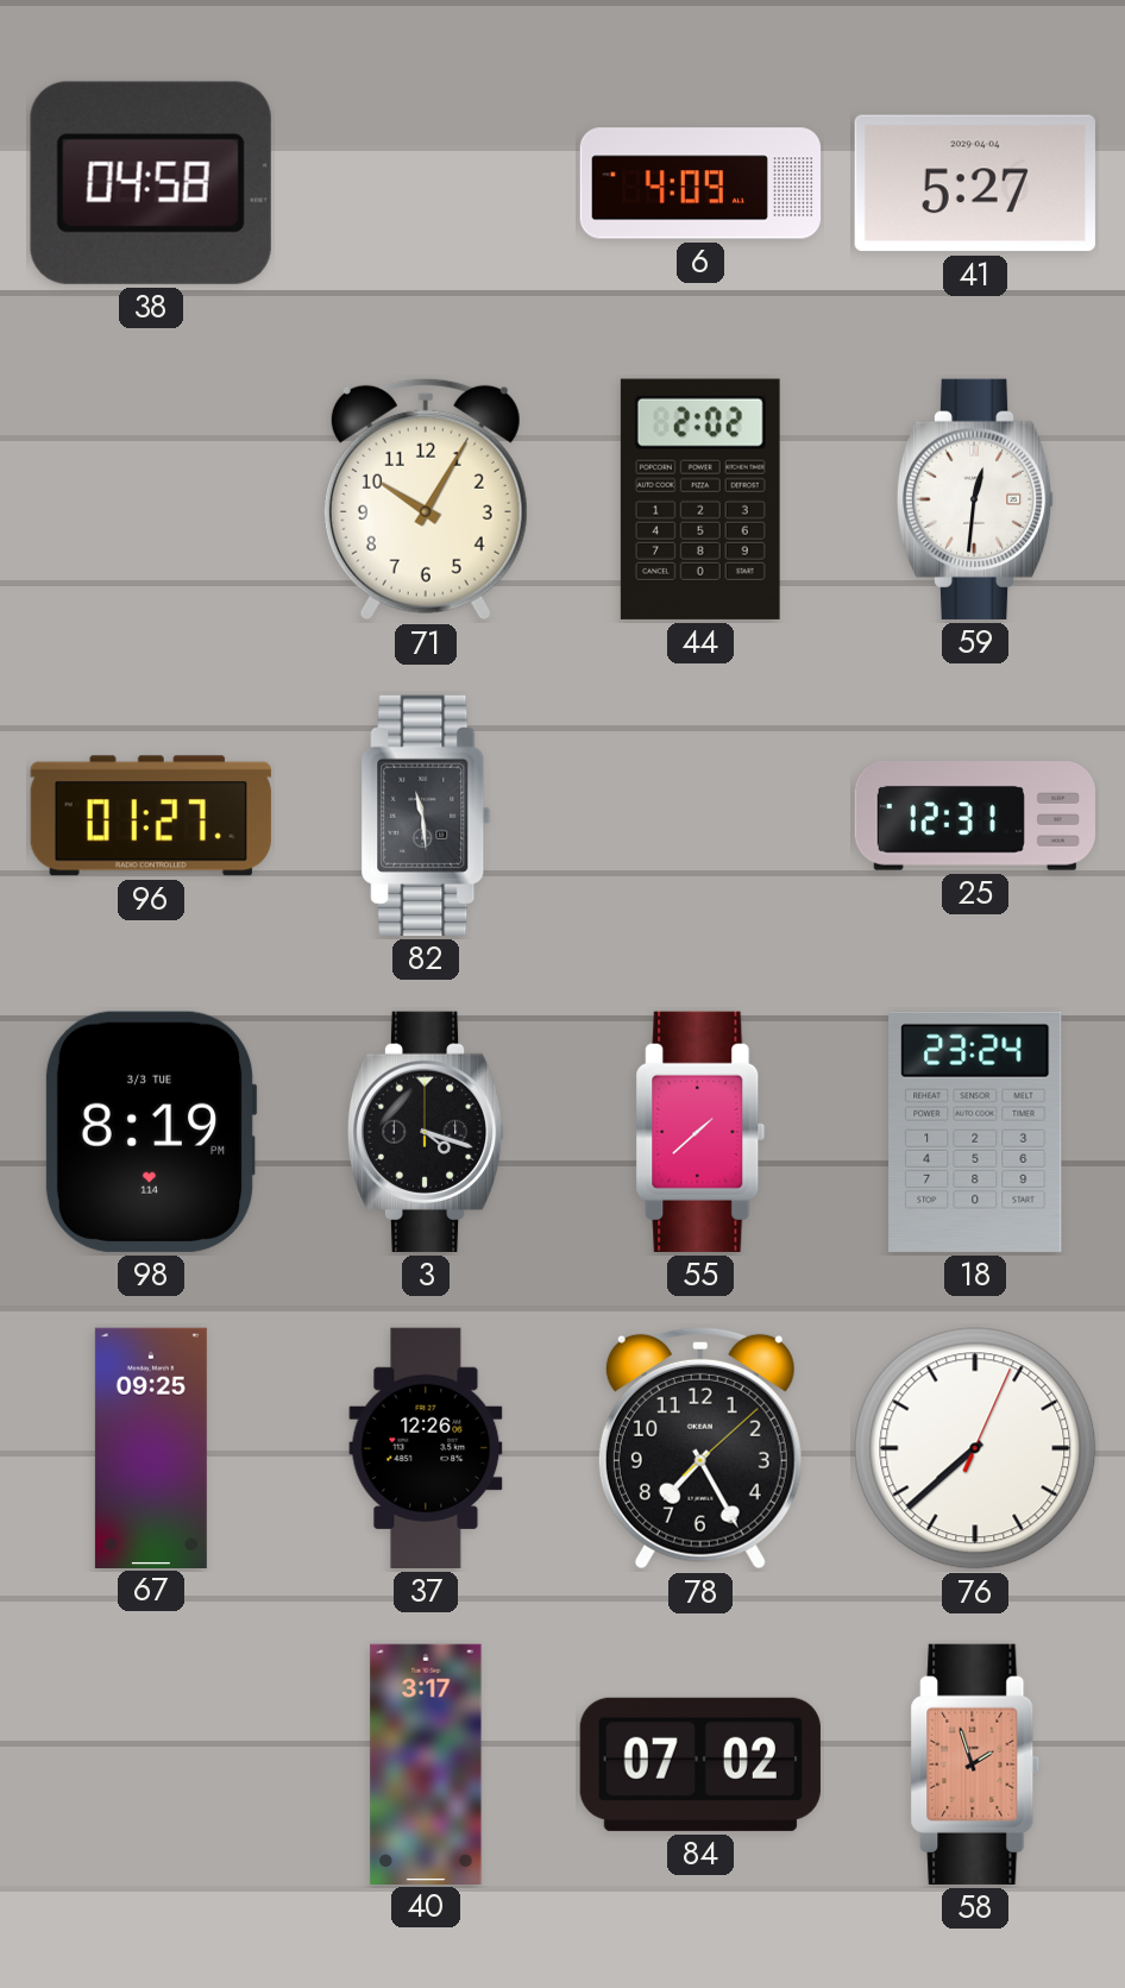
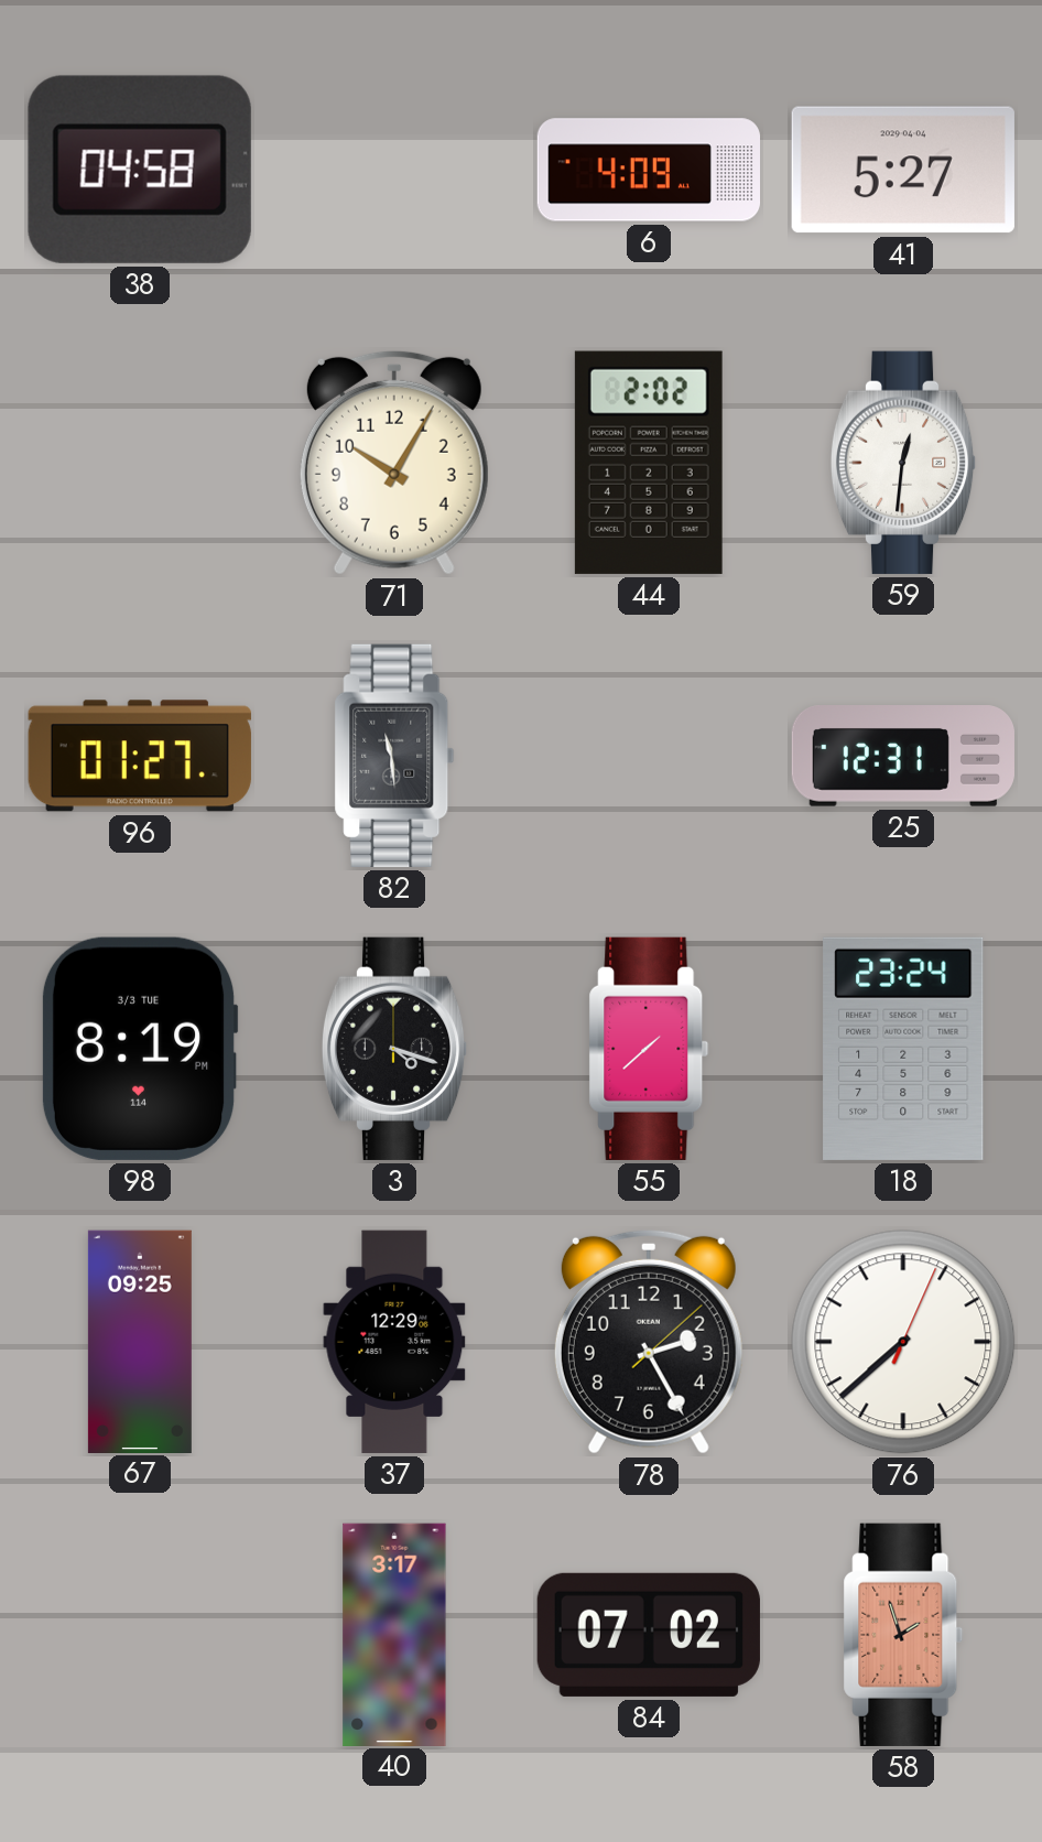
37: 12:26 -> 12:29 (394, 1342)
78: 7:25 -> 2:25 (649, 1342)
